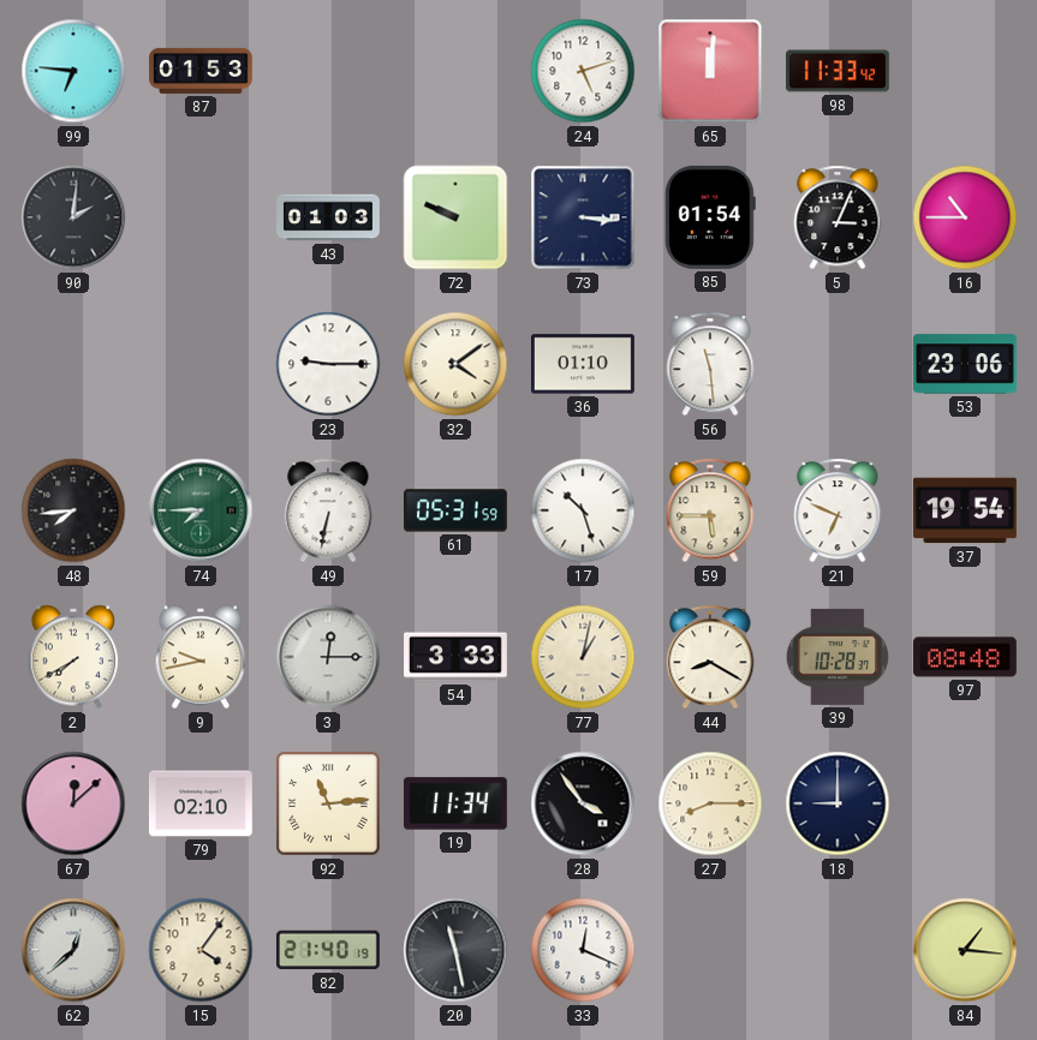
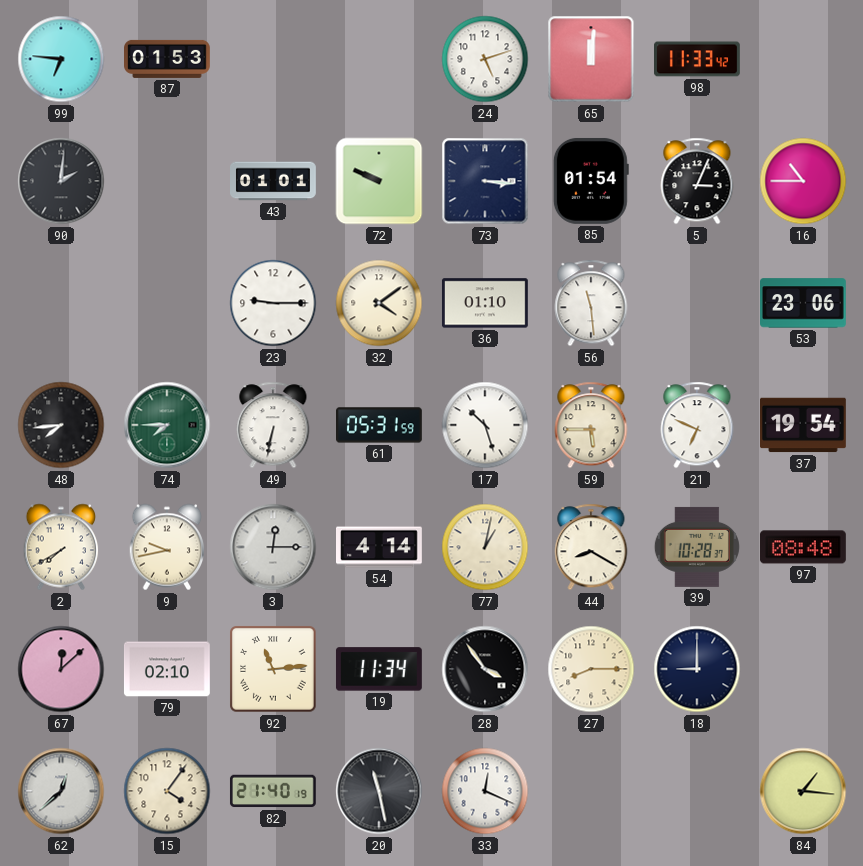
43: 01:03 -> 01:01 (274, 181)
54: 3:33 -> 4:14 (380, 547)
